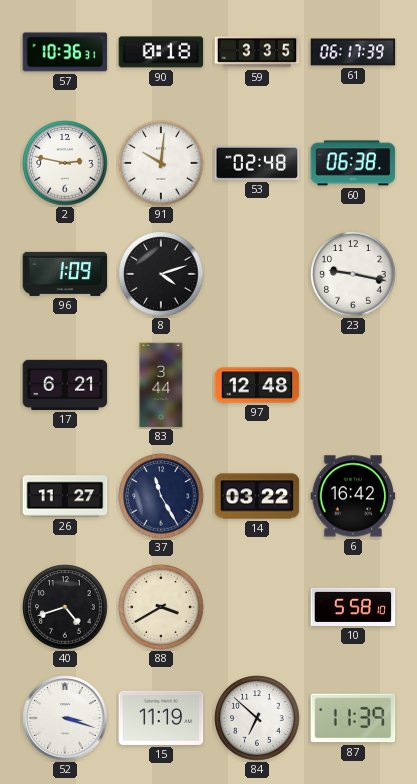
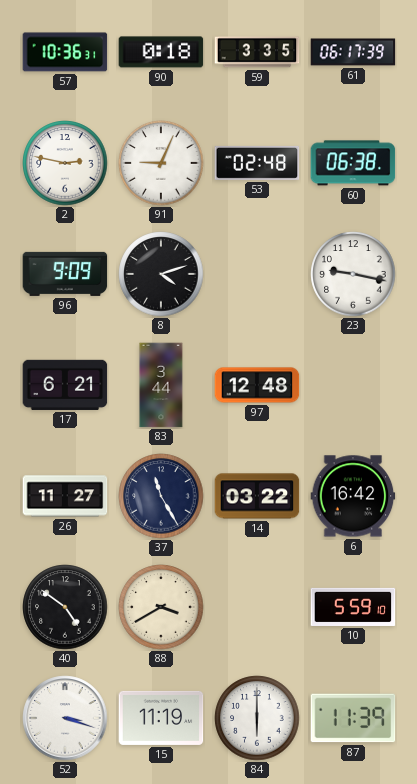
91: 10:01 -> 9:04 (161, 163)
96: 1:09 -> 9:09 (65, 274)
40: 4:42 -> 4:51 (65, 607)
10: 5:58 -> 5:59 (353, 607)
84: 6:52 -> 6:00 (257, 718)
